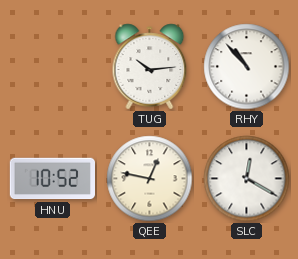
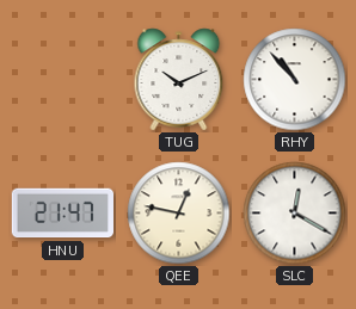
TUG: 10:14 -> 10:11 (179, 80)
HNU: 10:52 -> 21:47 (62, 214)
